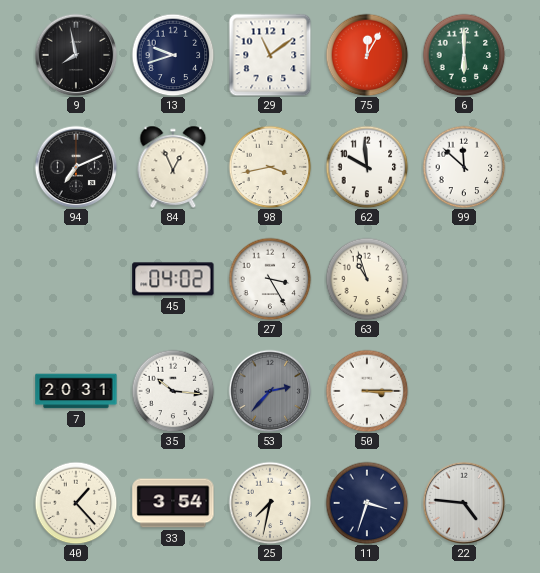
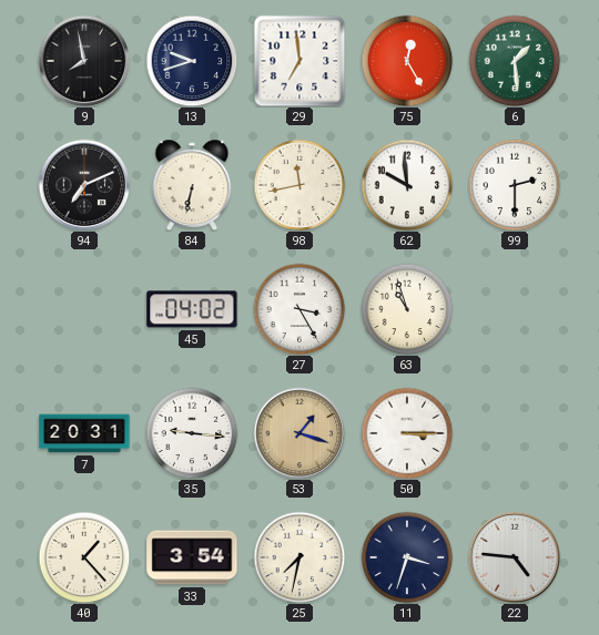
29: 11:09 -> 6:59 (299, 61)
75: 12:05 -> 12:25 (407, 61)
6: 6:00 -> 1:29 (515, 61)
84: 12:56 -> 6:32 (192, 184)
98: 3:43 -> 11:43 (299, 185)
99: 11:52 -> 2:30 (515, 185)
35: 10:16 -> 9:16 (192, 433)
53: 2:37 -> 1:18 (299, 433)
53 dial: grey -> champagne (299, 433)
